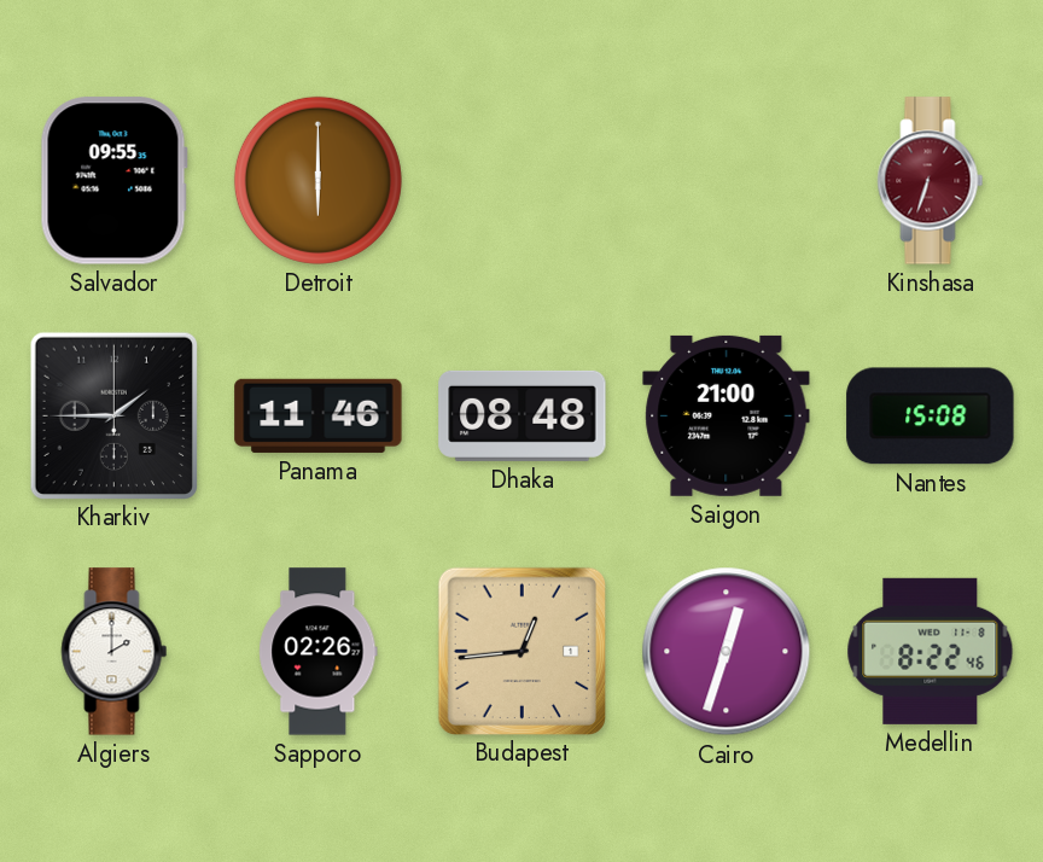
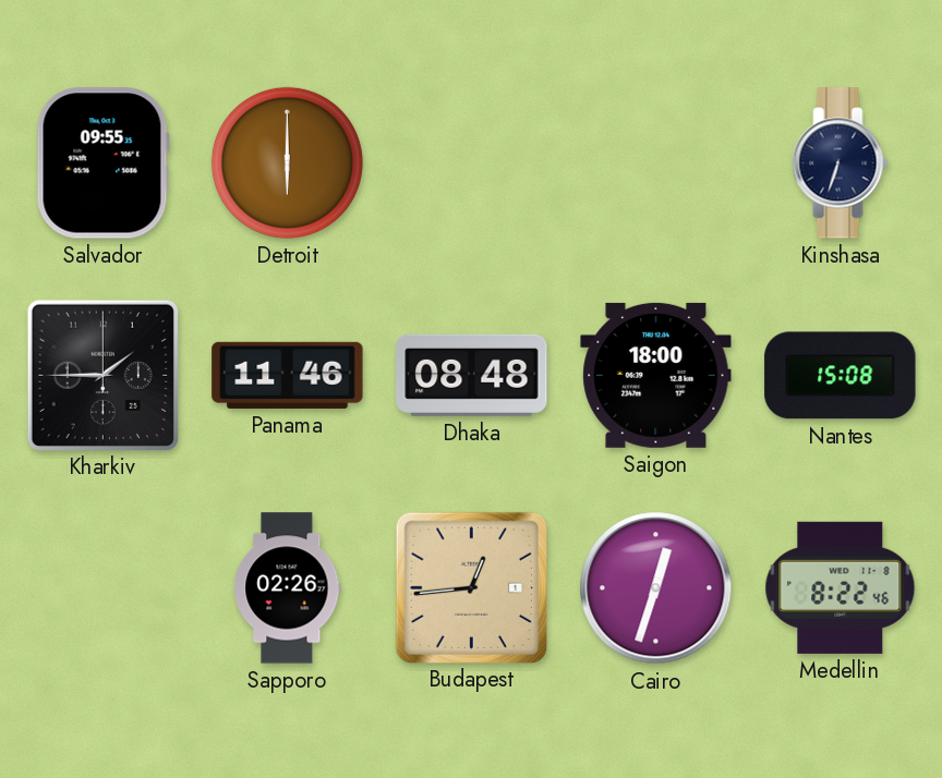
Kinshasa dial: burgundy -> navy (841, 163)
Saigon: 21:00 -> 18:00 (656, 375)
Algiers: 2:00 -> none (115, 652)
